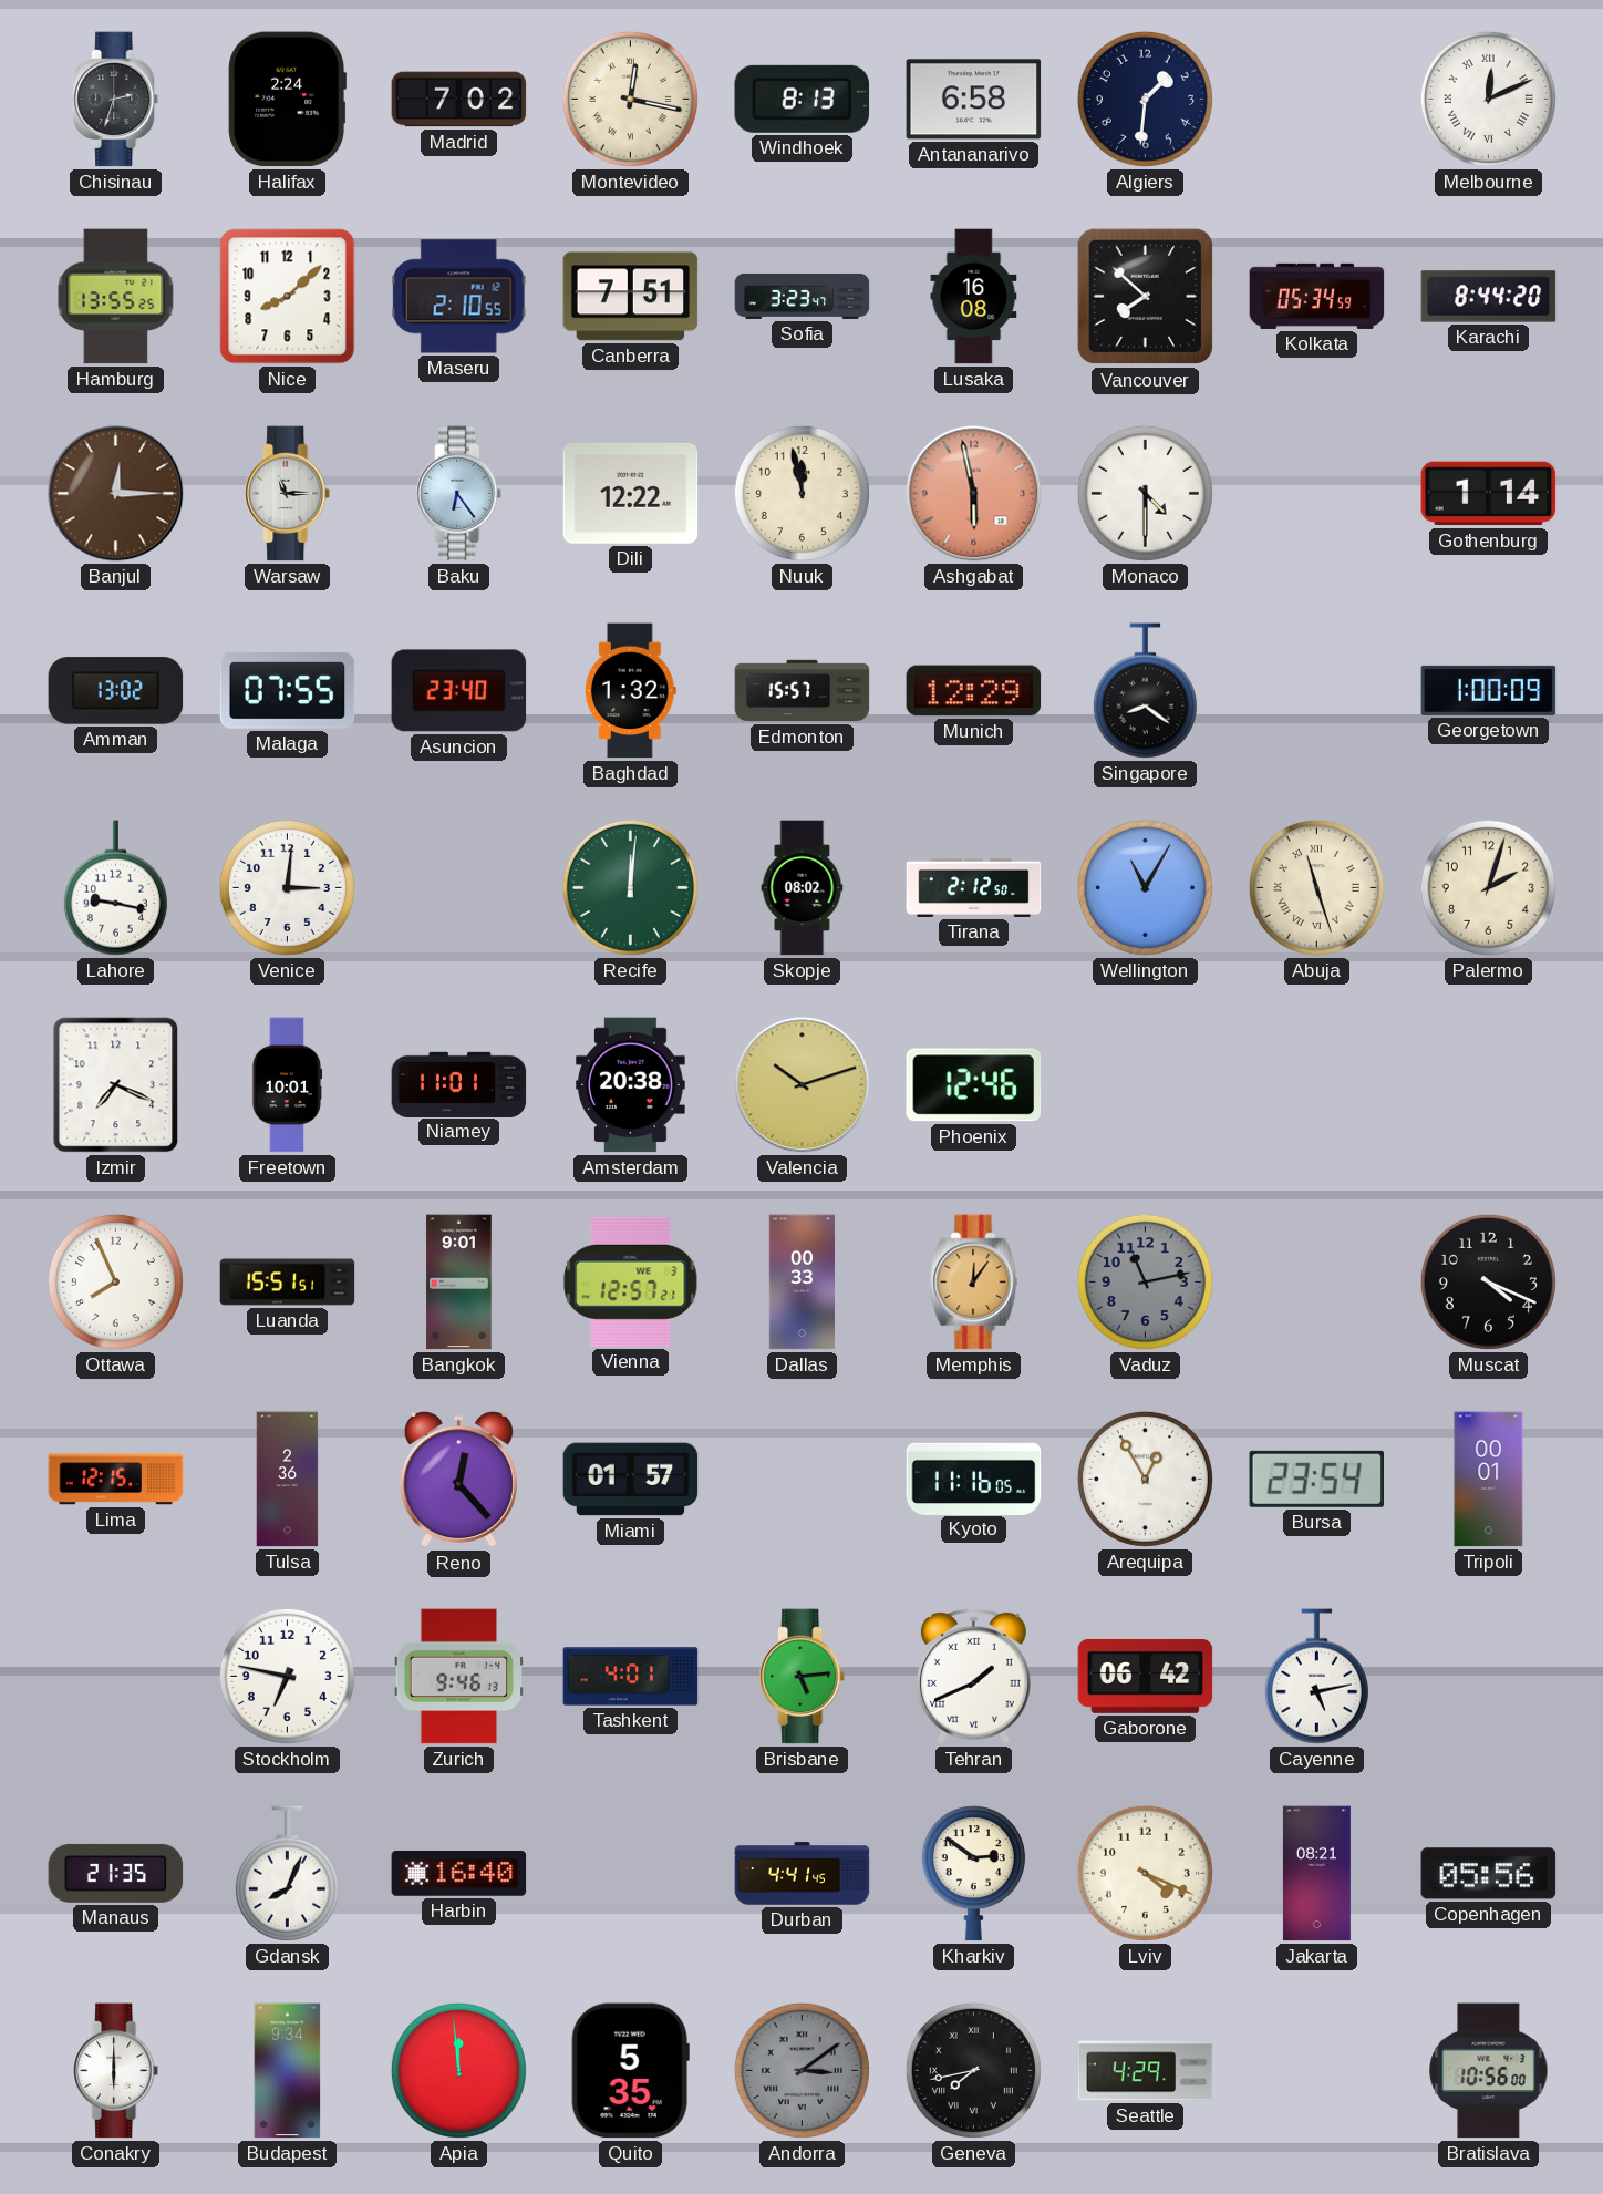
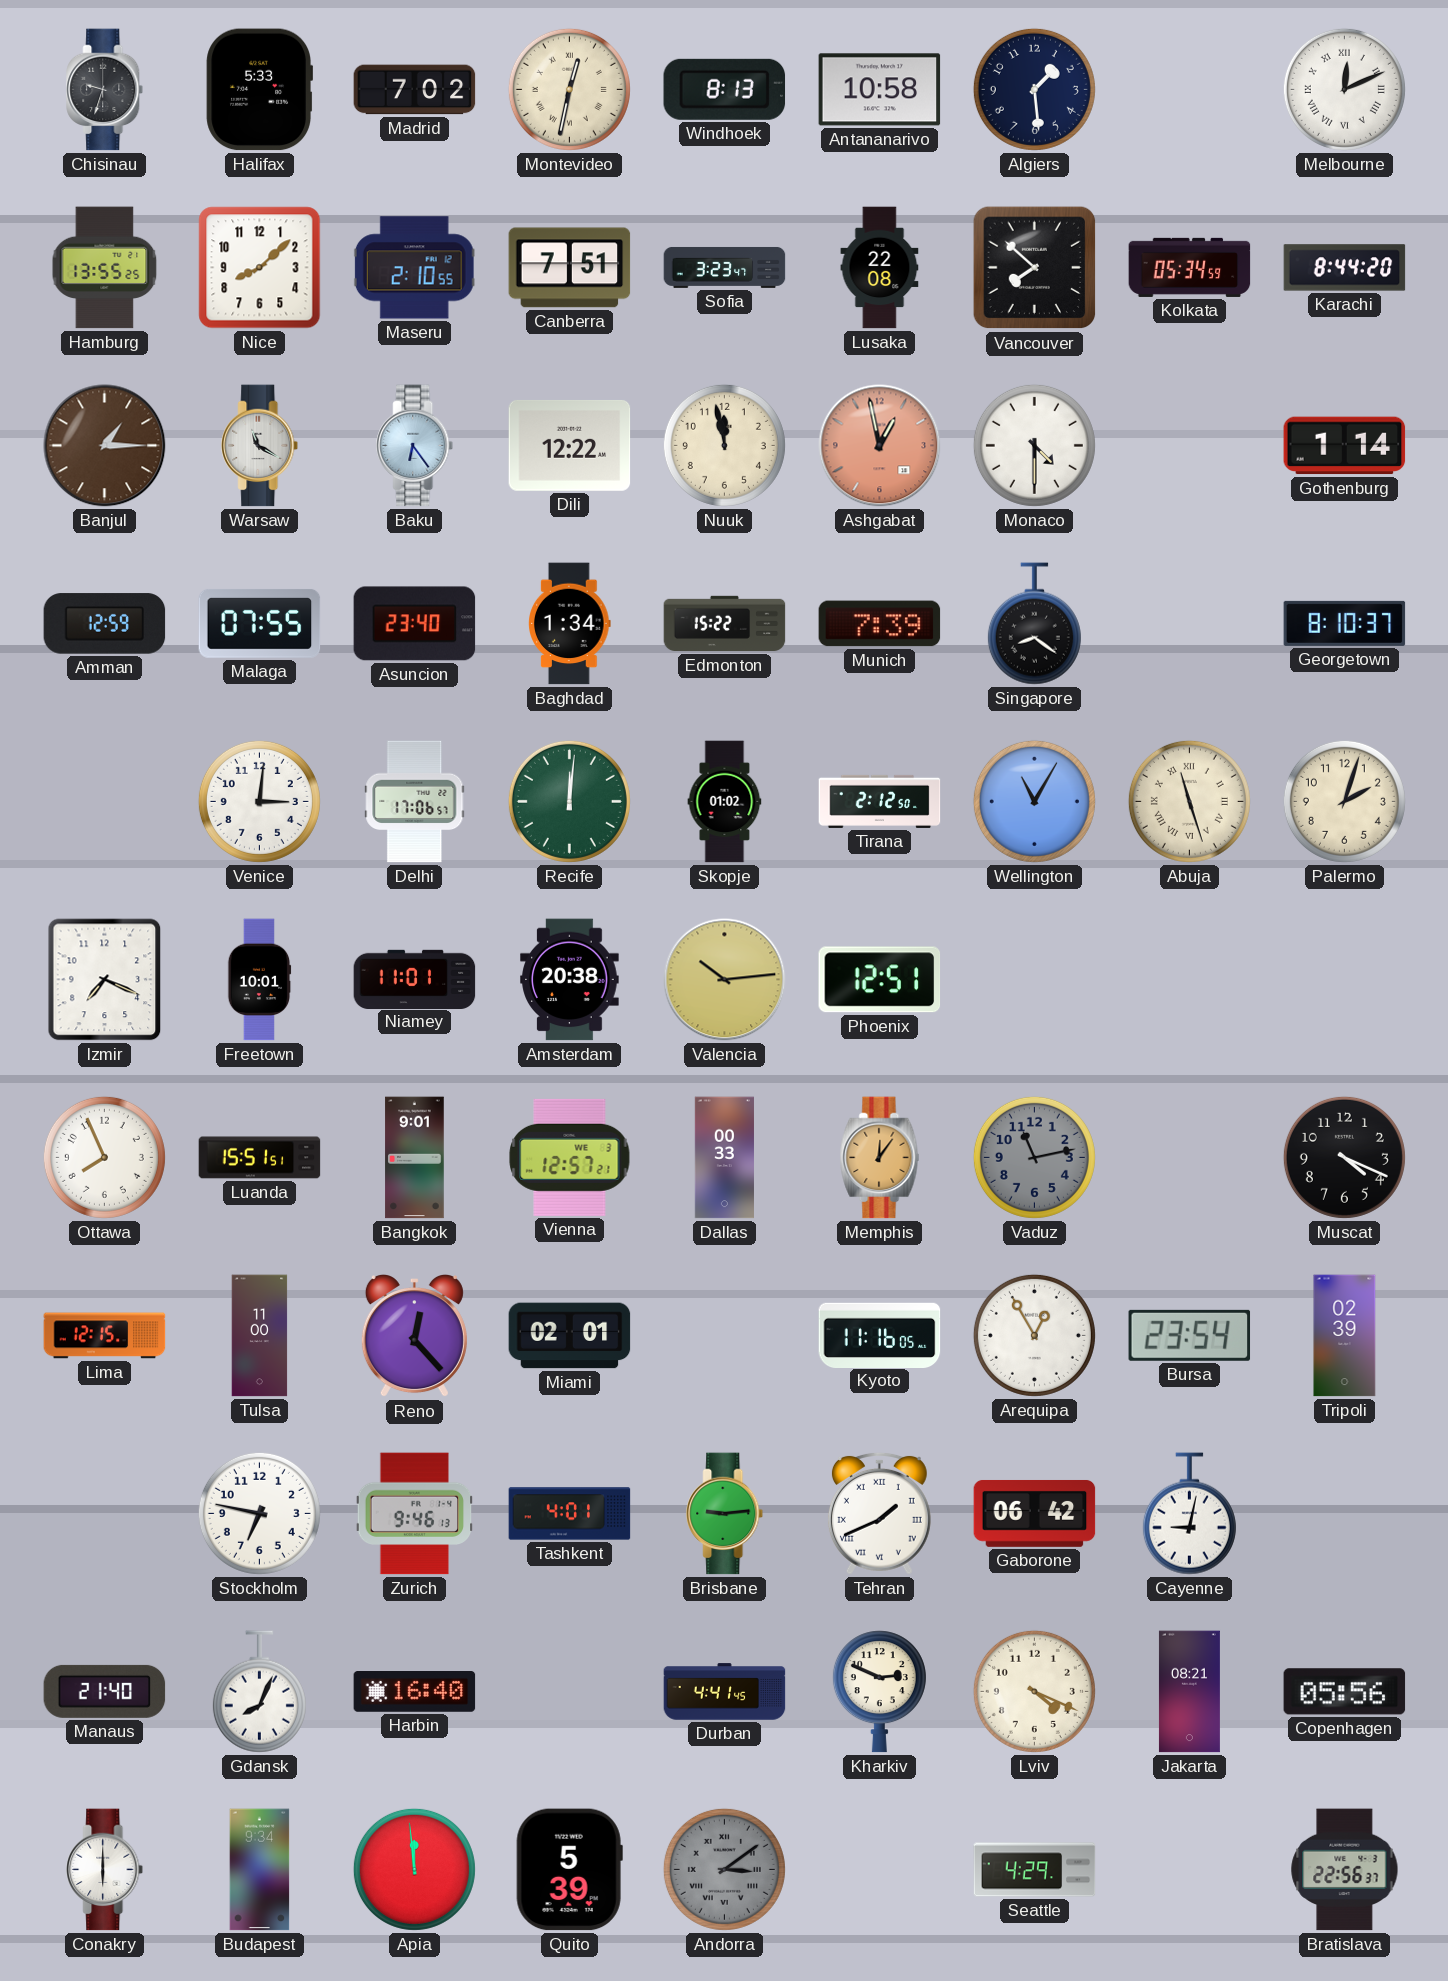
Chisinau: 2:33 -> 9:33 (105, 90)
Halifax: 2:24 -> 5:33 (259, 90)
Montevideo: 12:17 -> 12:32 (569, 89)
Antananarivo: 6:58 -> 10:58 (880, 90)
Algiers: 1:31 -> 1:29 (1034, 89)
Lusaka: 16:08 -> 22:08 (880, 268)
Banjul: 12:15 -> 1:15 (105, 446)
Warsaw: 11:15 -> 11:20 (260, 446)
Ashgabat: 5:58 -> 12:58 (880, 446)
Amman: 13:02 -> 12:59 (105, 624)
Baghdad: 1:32 -> 1:34 (570, 624)
Edmonton: 15:57 -> 15:22 (725, 624)
Munich: 12:29 -> 7:39 (880, 624)
Georgetown: 1:00 -> 8:10 (1345, 623)
Lahore: 9:17 -> none (115, 888)
Delhi: none -> 17:06 (415, 802)
Skopje: 08:02 -> 01:02 (725, 802)
Valencia: 10:12 -> 10:14 (725, 980)
Phoenix: 12:46 -> 12:51 (880, 980)
Tulsa: 2:36 -> 11:00 (260, 1336)
Miami: 01:57 -> 02:01 (570, 1336)
Tripoli: 00:01 -> 02:39 (1345, 1336)
Brisbane: 5:14 -> 9:14 (725, 1514)
Cayenne: 5:13 -> 9:02 (1189, 1514)
Manaus: 21:35 -> 21:40 (105, 1691)
Kharkiv: 2:51 -> 2:49 (879, 1692)
Quito: 5:35 -> 5:39 (569, 1870)
Geneva: 7:43 -> none (973, 2070)
Bratislava: 10:56 -> 22:56 (1345, 1870)
